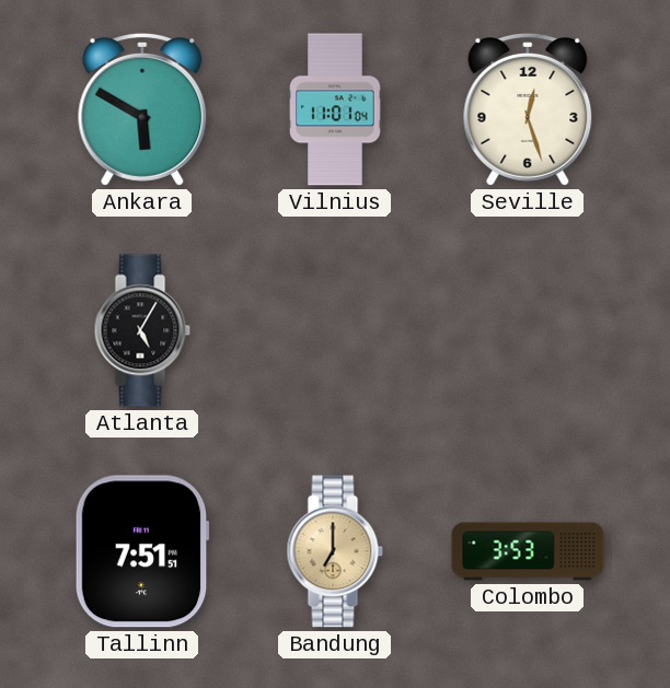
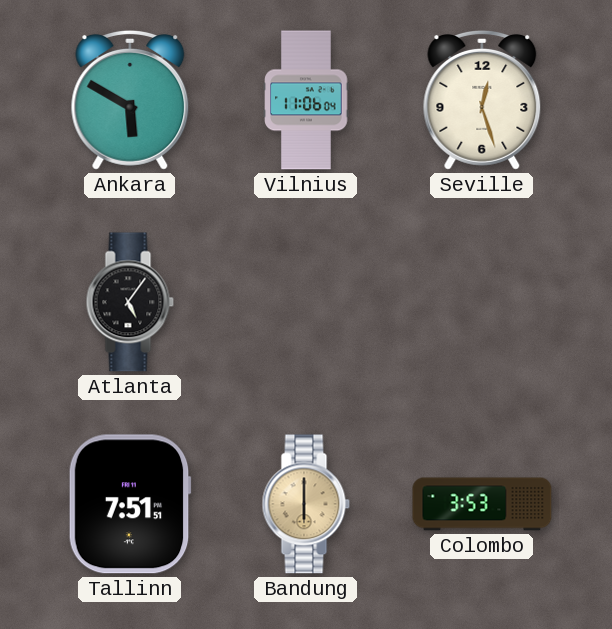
Vilnius: 11:01 -> 11:06 (306, 100)
Atlanta: 5:05 -> 5:06 (130, 302)
Bandung: 7:00 -> 6:00 (306, 504)
